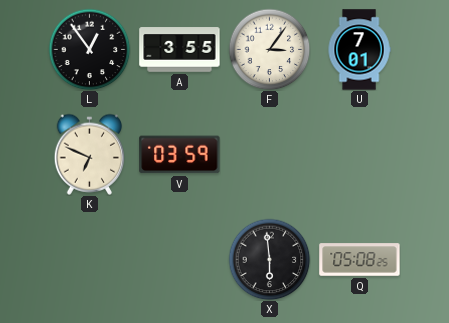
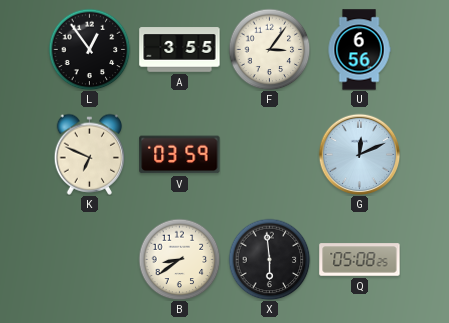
U: 7:01 -> 6:56 (359, 50)
G: none -> 12:11 (359, 154)
B: none -> 8:39 (179, 259)
